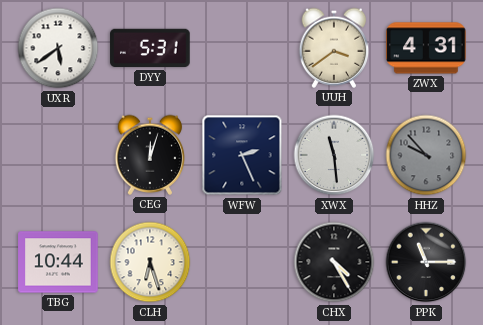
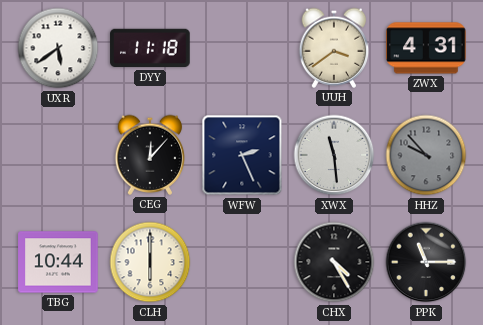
DYY: 5:31 -> 11:18 (150, 48)
CEG: 12:03 -> 12:07 (150, 155)
CLH: 6:27 -> 6:00 (150, 262)
